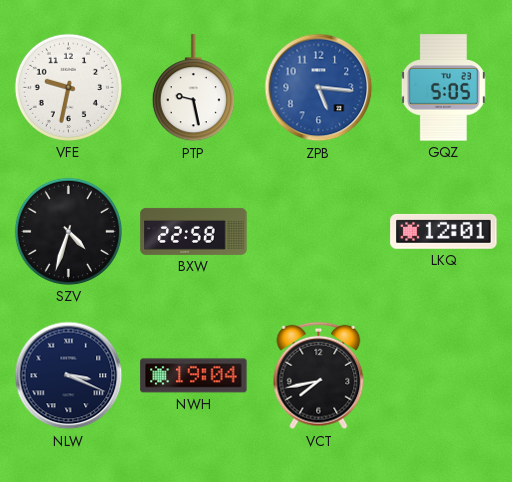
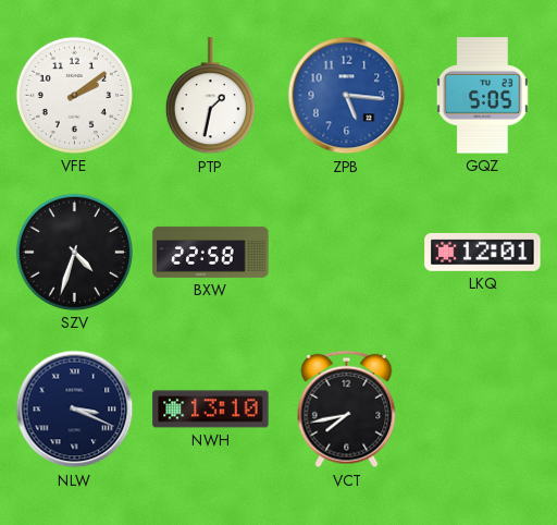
VFE: 9:32 -> 2:09 (74, 95)
PTP: 9:28 -> 1:32 (210, 96)
NWH: 19:04 -> 13:10 (211, 410)
